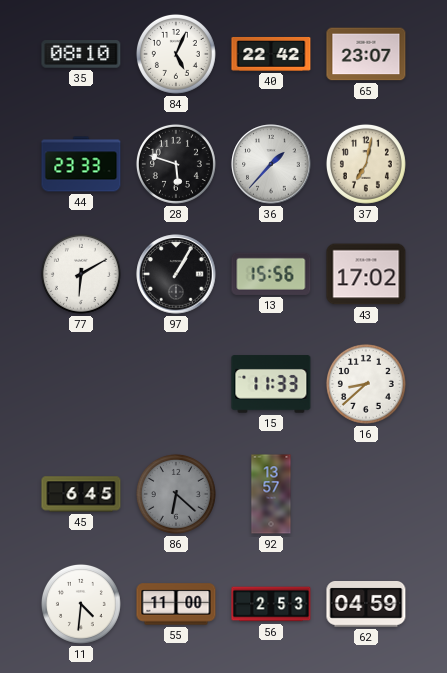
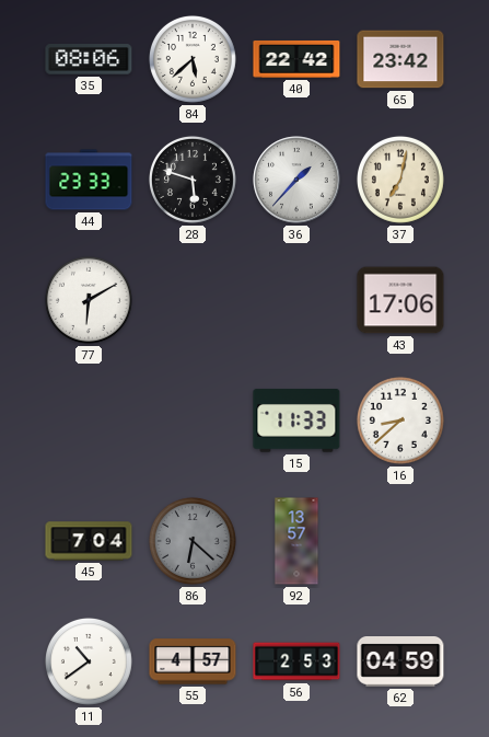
35: 08:10 -> 08:06 (89, 59)
84: 5:04 -> 5:38 (193, 59)
65: 23:07 -> 23:42 (400, 59)
97: 1:05 -> none (176, 274)
13: 15:56 -> none (271, 274)
43: 17:02 -> 17:06 (400, 300)
45: 6:45 -> 7:04 (89, 541)
11: 4:31 -> 10:39 (89, 661)
55: 11:00 -> 4:57 (193, 661)
